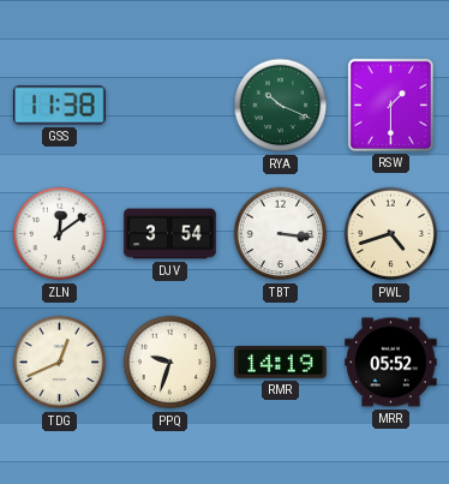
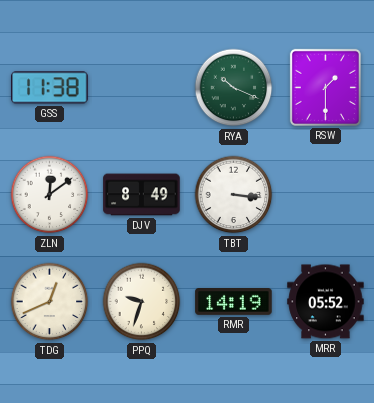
DJV: 3:54 -> 8:49 (142, 195)
PWL: 4:42 -> none (391, 234)
